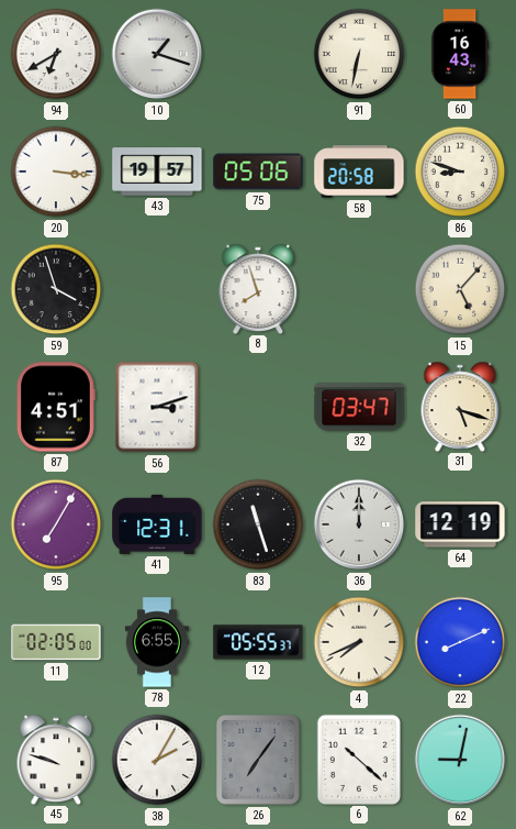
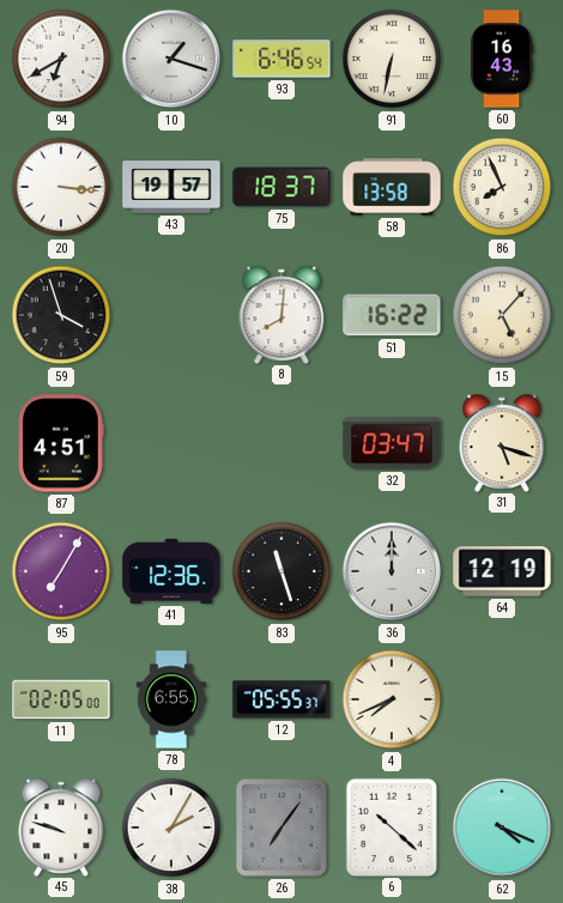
93: none -> 6:46 (281, 59)
75: 05:06 -> 18:37 (281, 187)
58: 20:58 -> 13:58 (392, 187)
86: 8:48 -> 7:56 (502, 187)
8: 7:57 -> 8:01 (281, 314)
51: none -> 16:22 (392, 315)
56: 3:12 -> none (157, 407)
41: 12:31 -> 12:36 (171, 571)
22: 8:11 -> none (460, 642)
62: 9:02 -> 4:19 (502, 828)
